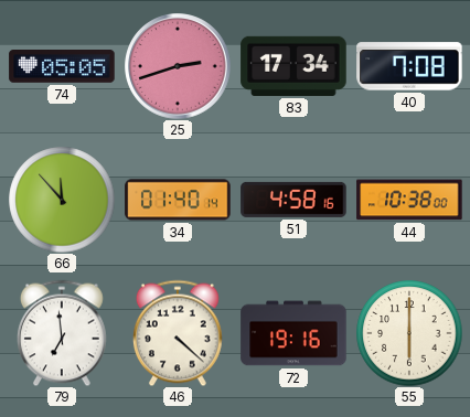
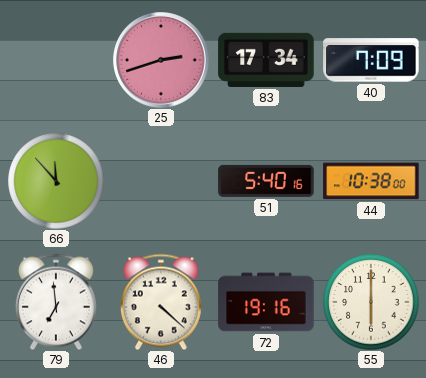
74: 05:05 -> none (62, 67)
40: 7:08 -> 7:09 (371, 60)
34: 01:40 -> none (178, 200)
51: 4:58 -> 5:40 (266, 181)
